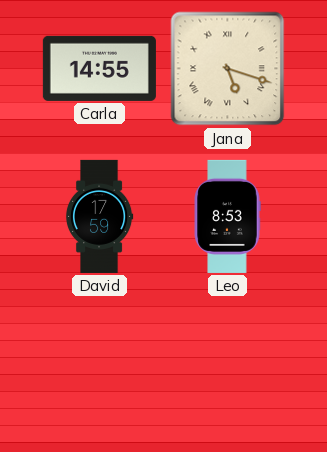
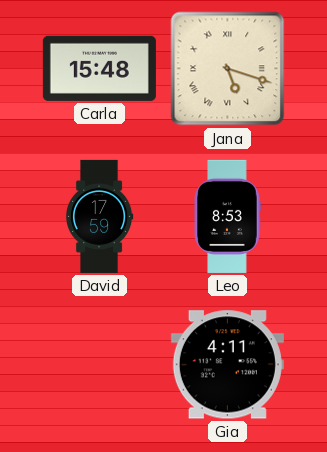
Carla: 14:55 -> 15:48 (99, 68)
Gia: none -> 4:11 (227, 365)
